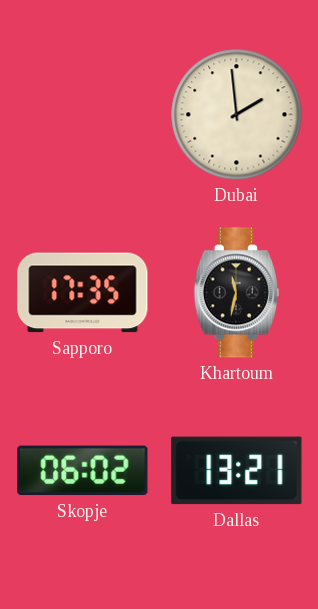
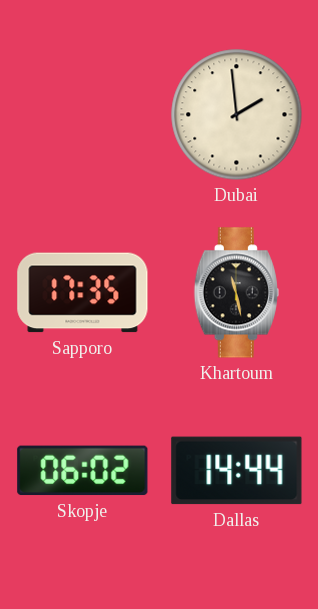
Khartoum: 11:32 -> 11:28 (236, 293)
Dallas: 13:21 -> 14:44 (237, 471)
